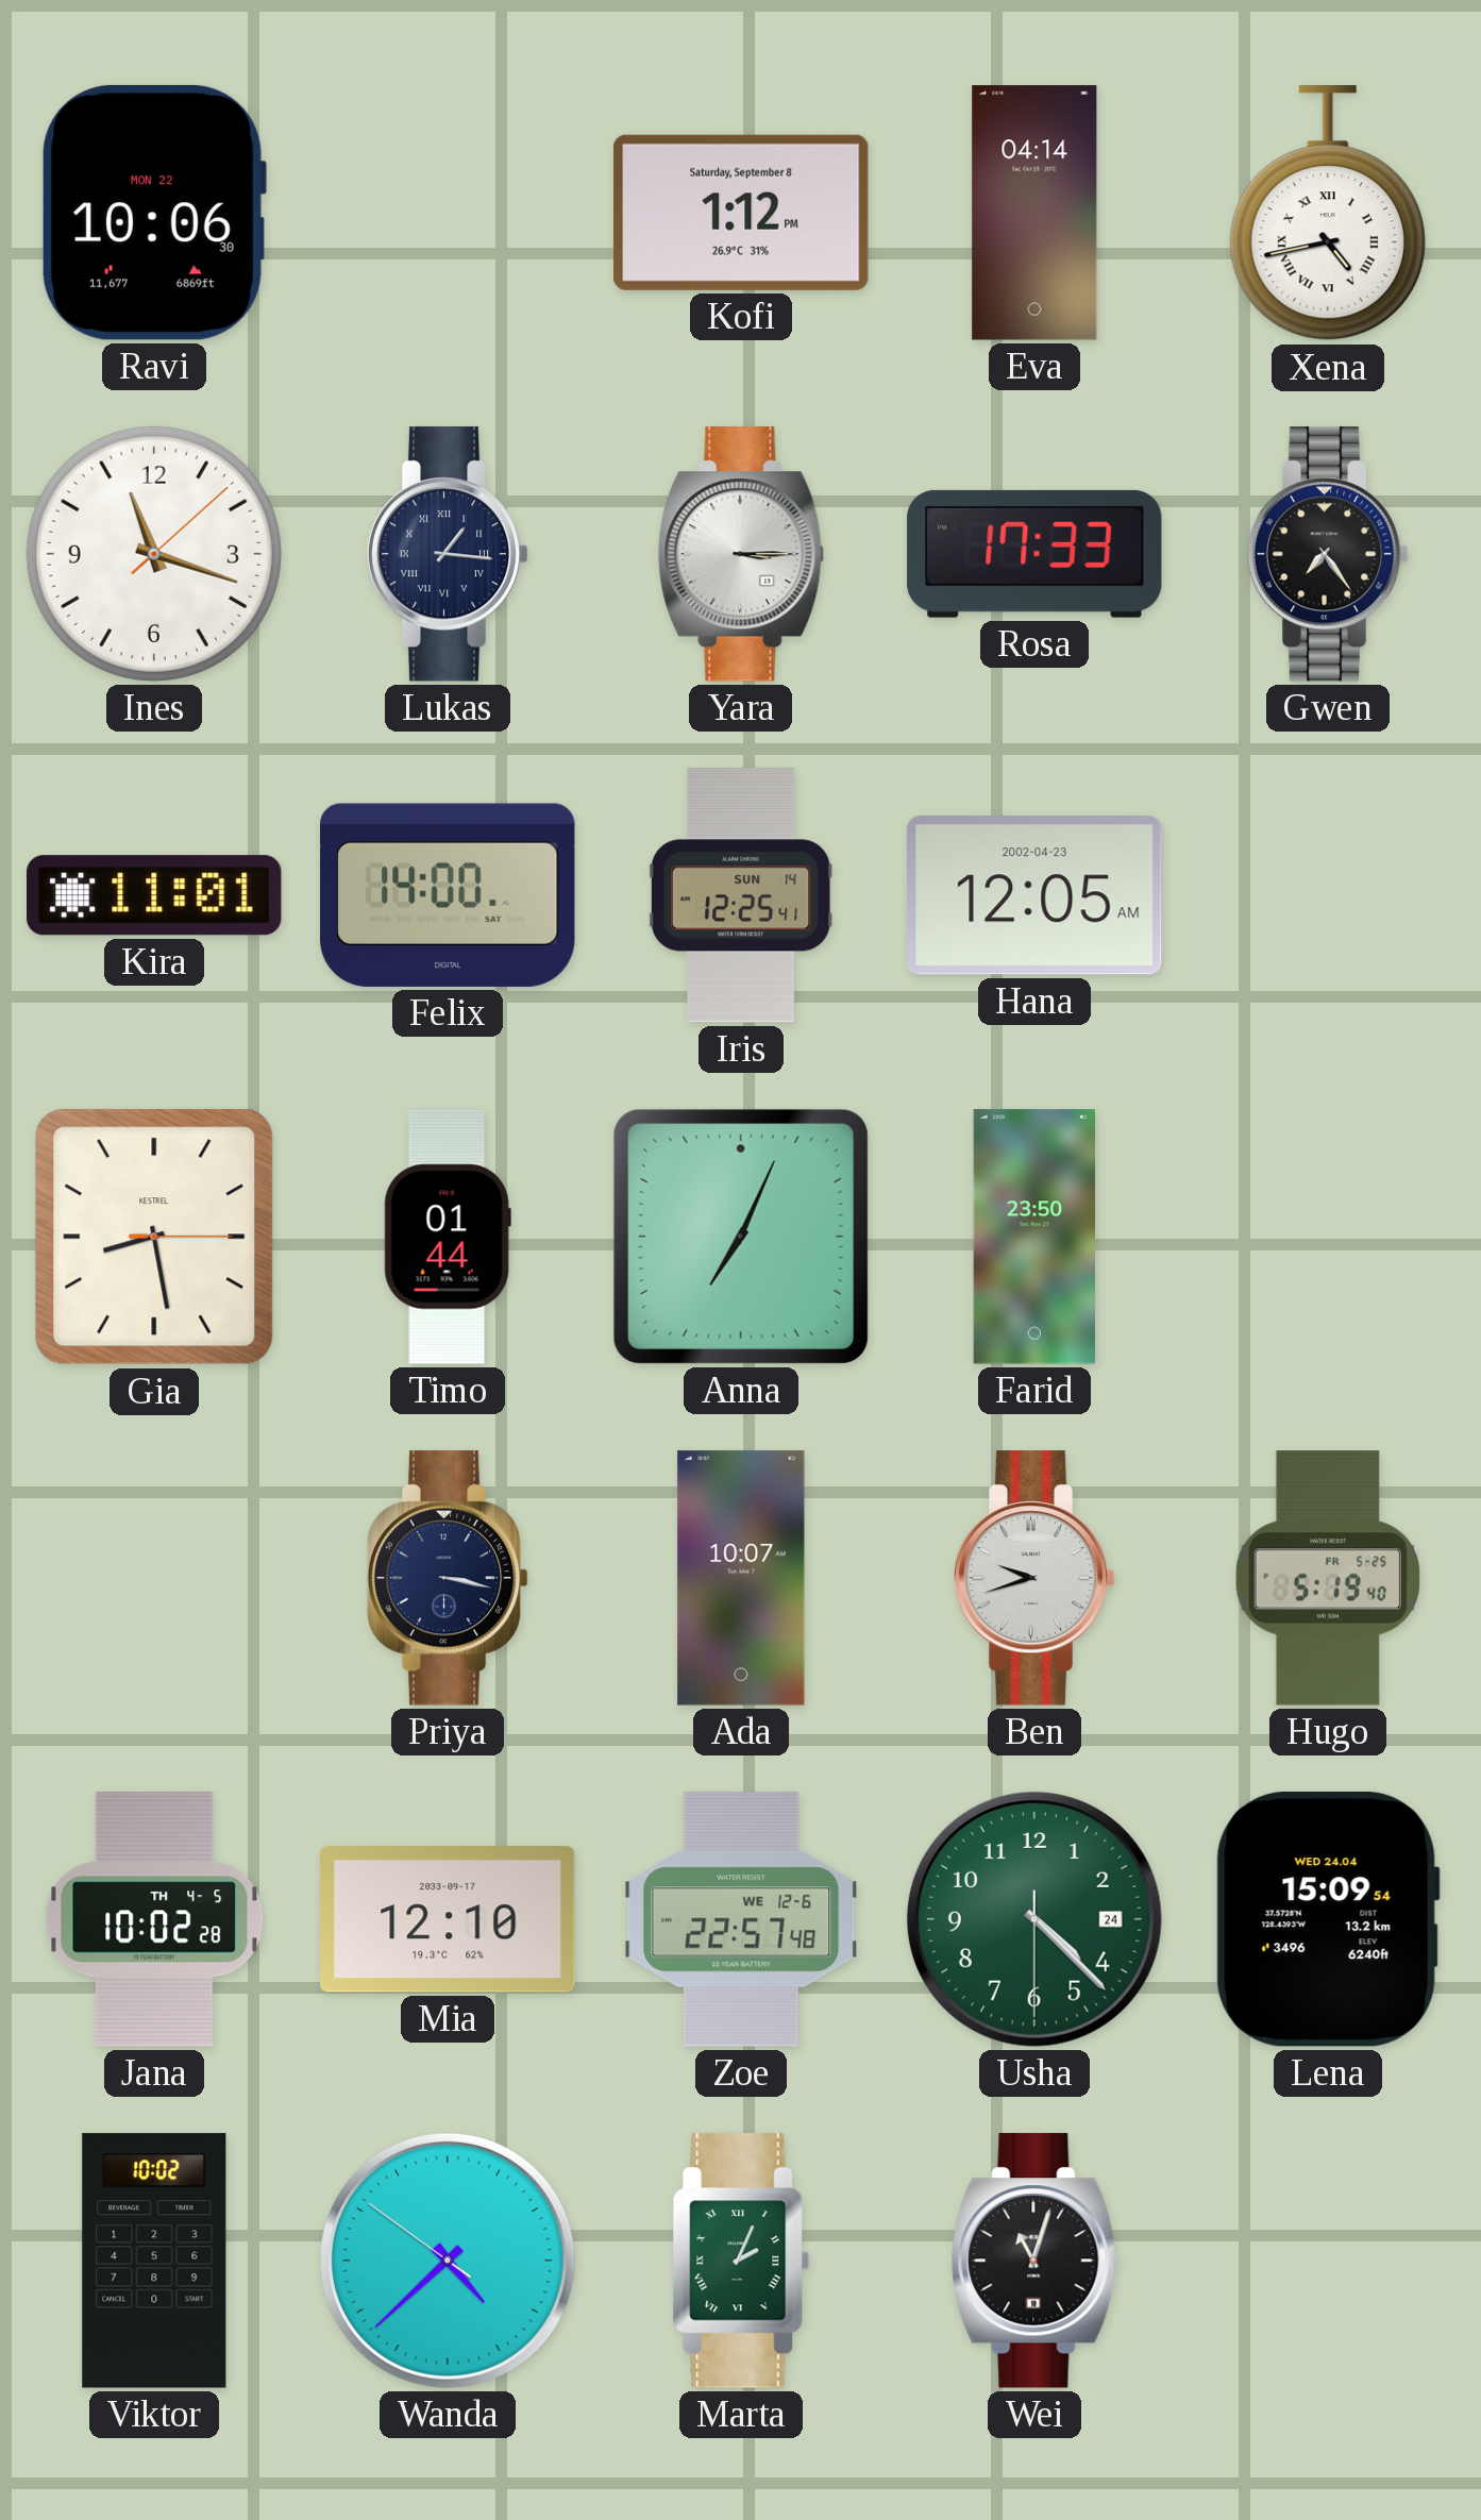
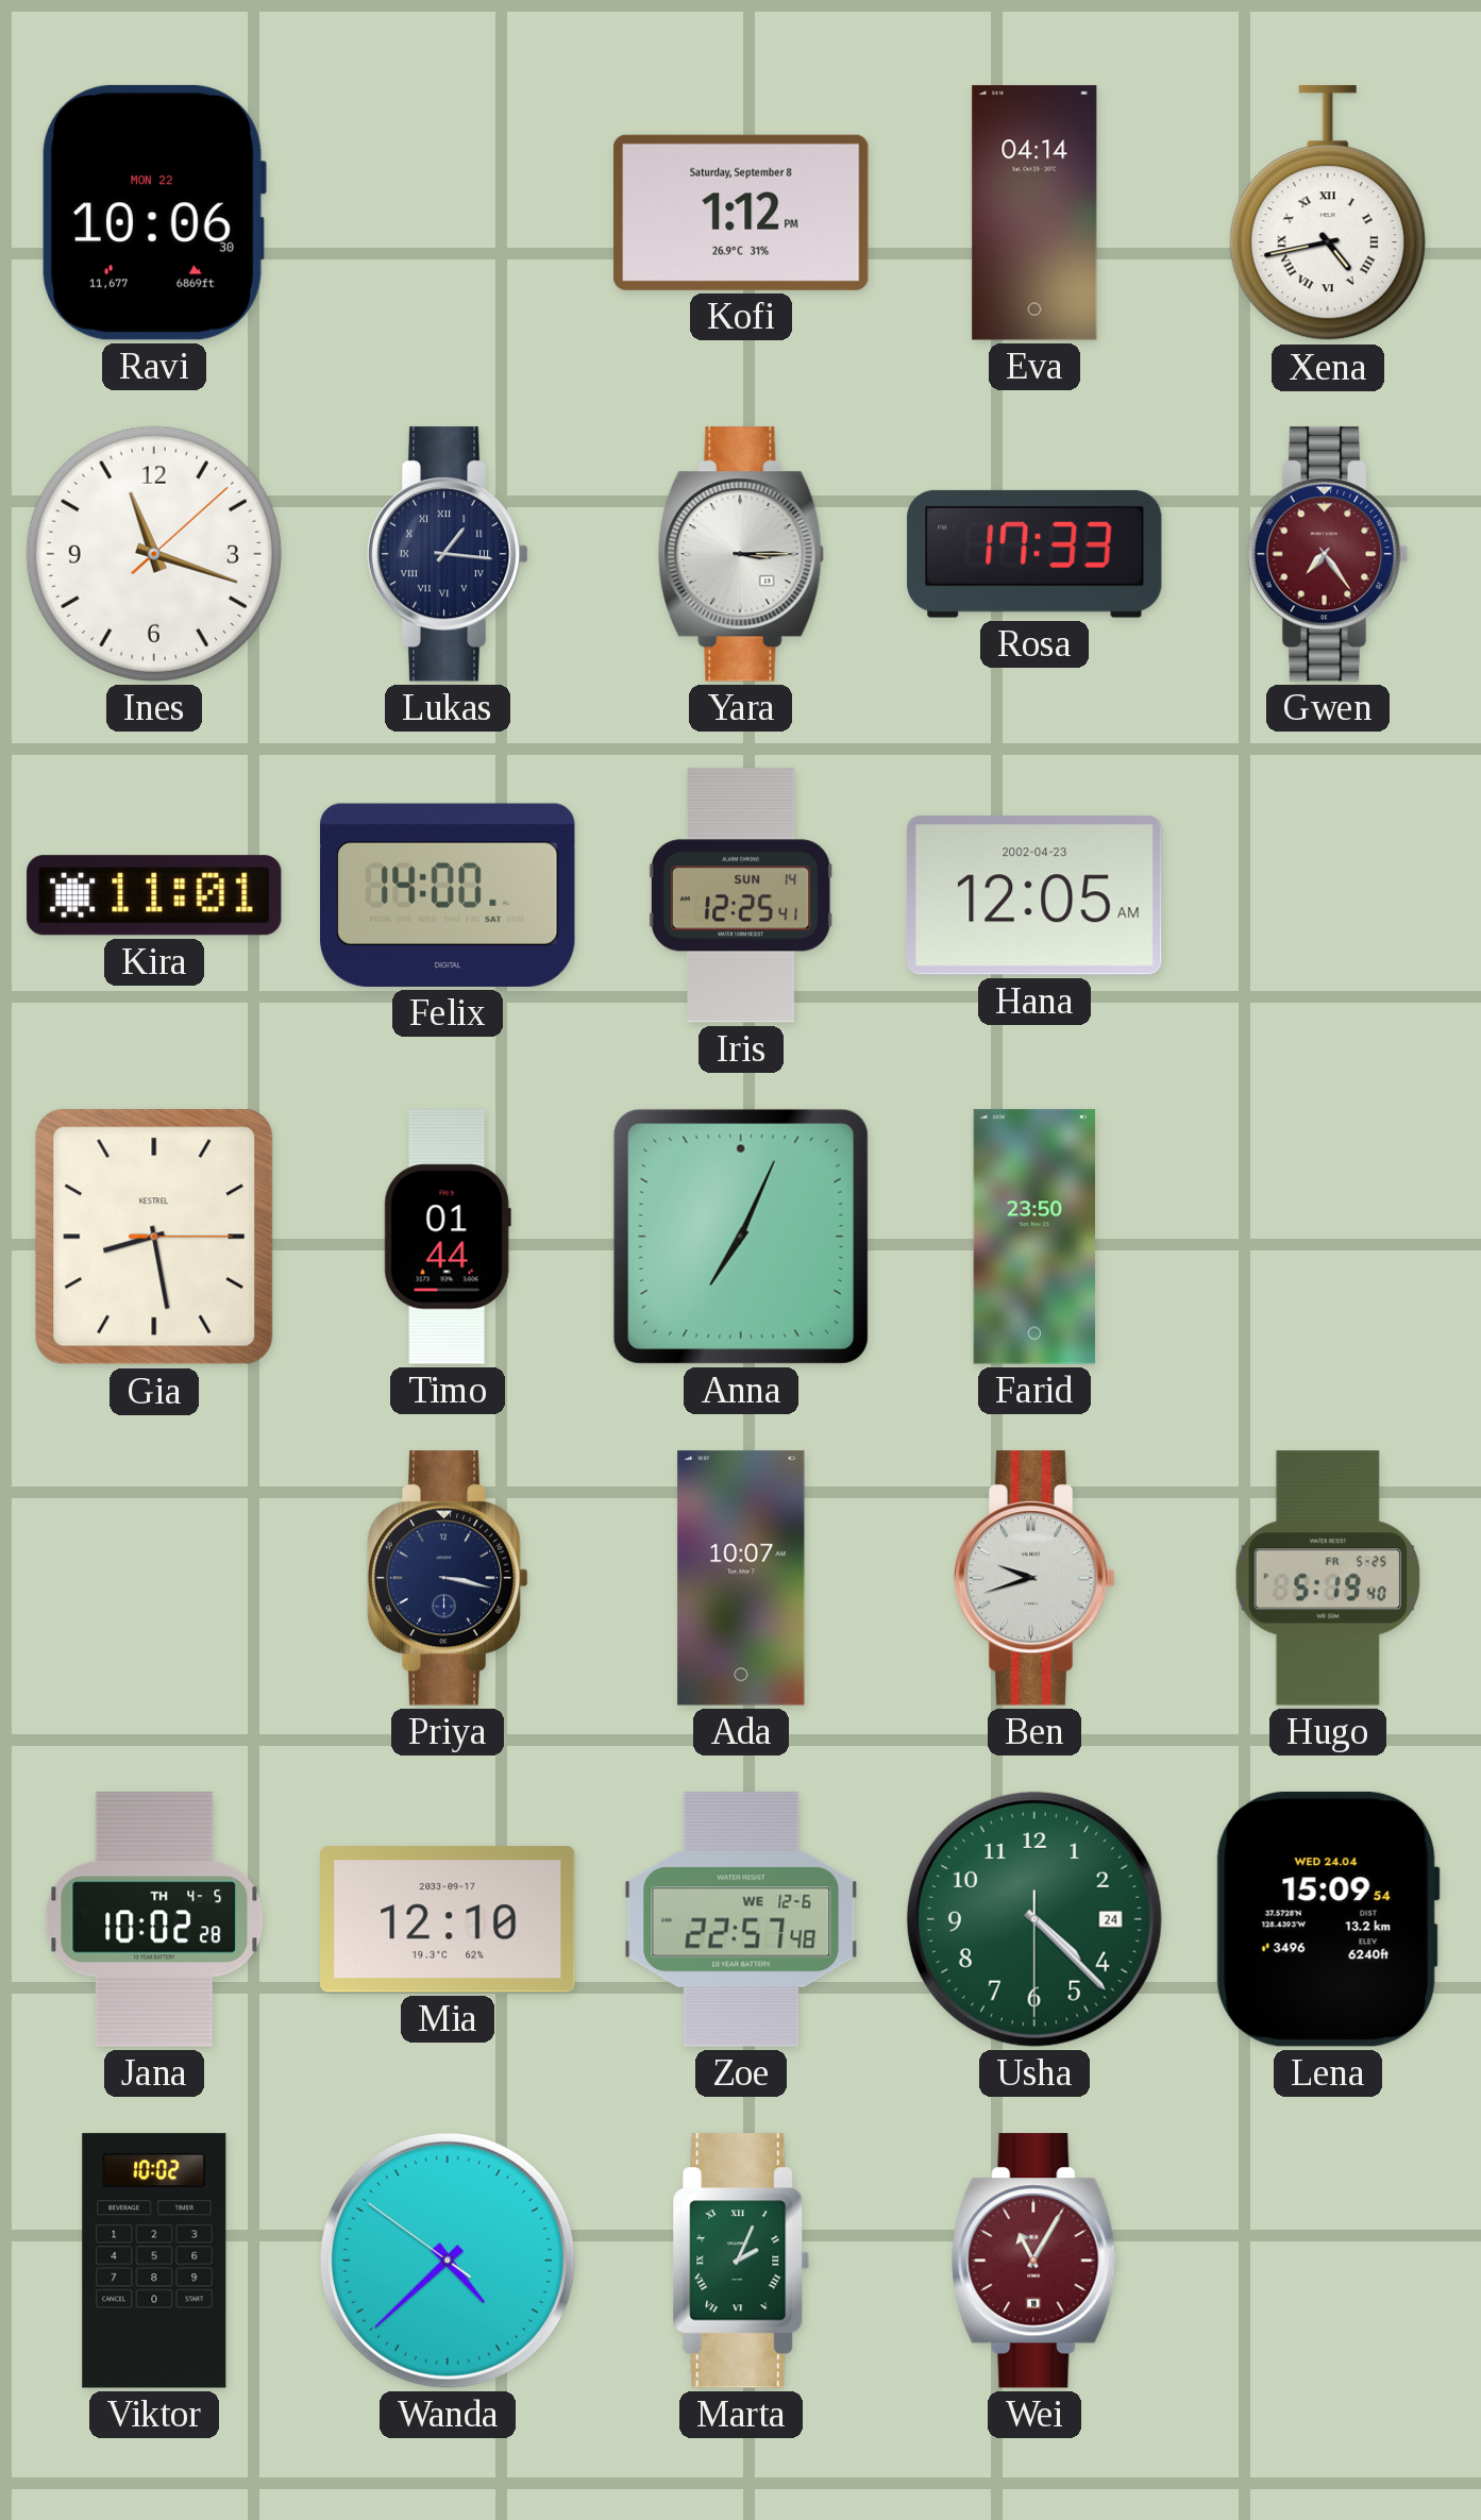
Gwen dial: black -> burgundy (1328, 554)
Wei: 11:03 -> 11:05 (1034, 2261)
Wei dial: black -> burgundy (1034, 2261)
